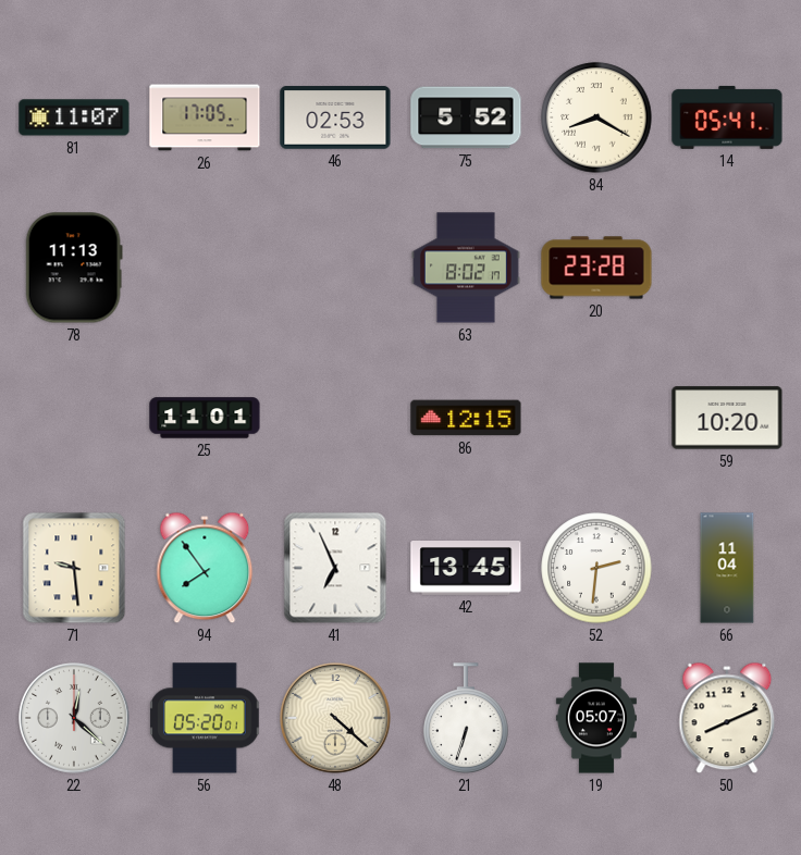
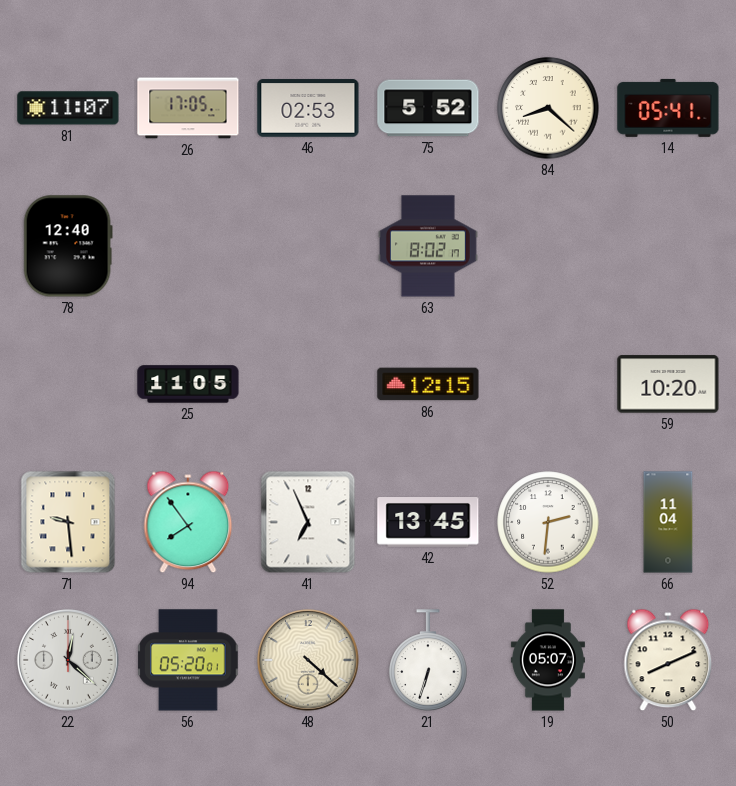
84: 8:20 -> 8:22 (548, 108)
78: 11:13 -> 12:40 (68, 246)
20: 23:28 -> none (596, 268)
25: 11:01 -> 11:05 (188, 384)
